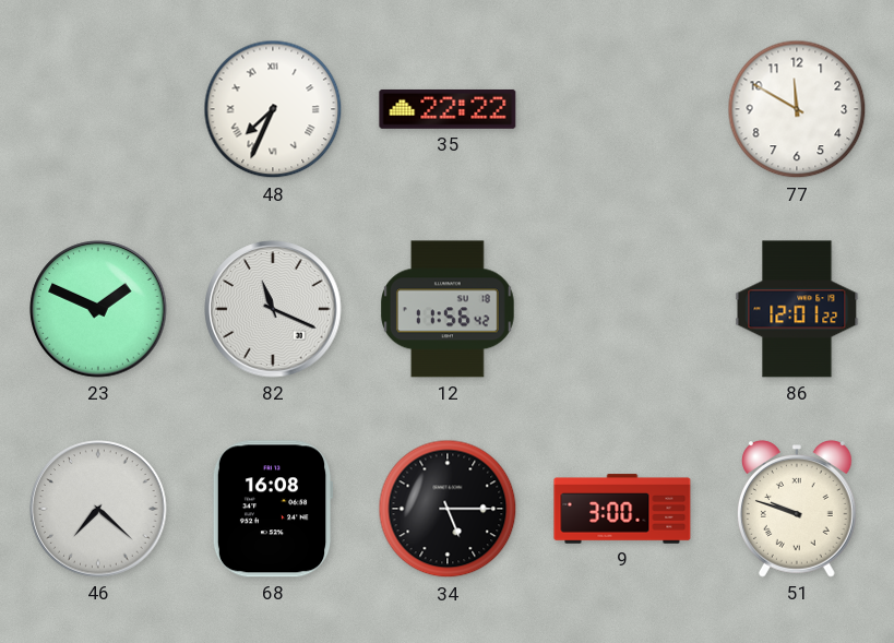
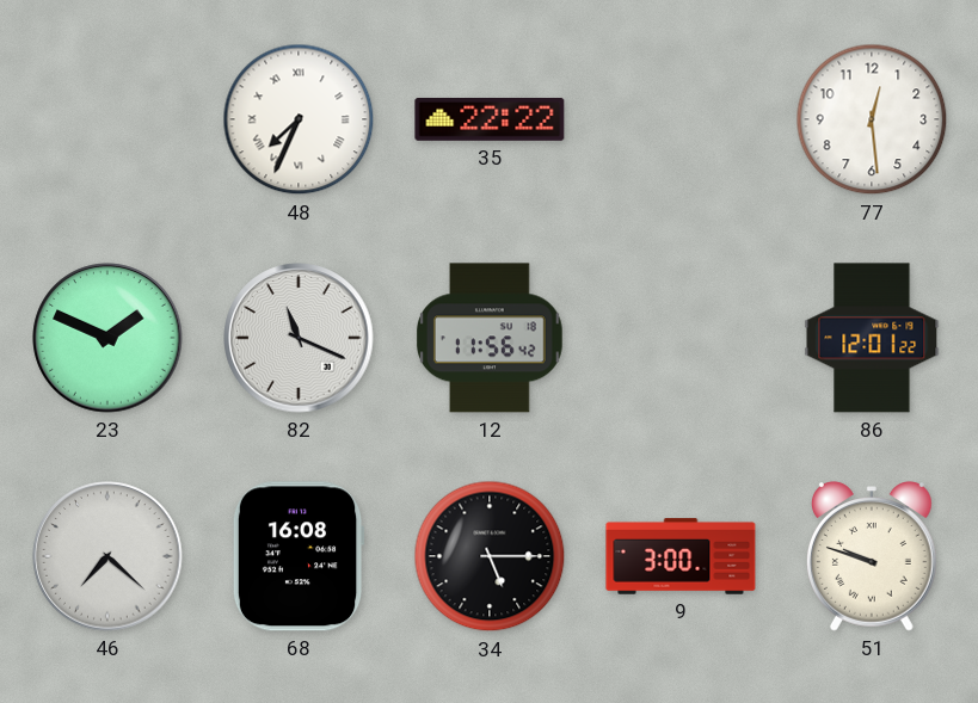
77: 11:50 -> 12:29 (872, 119)
